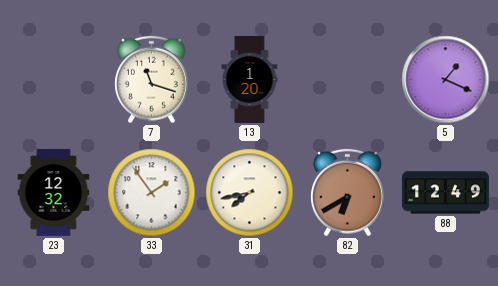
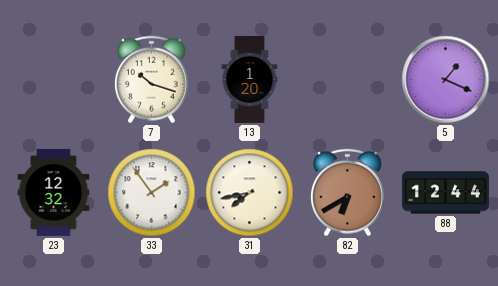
7: 11:18 -> 10:18 (152, 80)
88: 12:49 -> 12:44 (445, 193)
